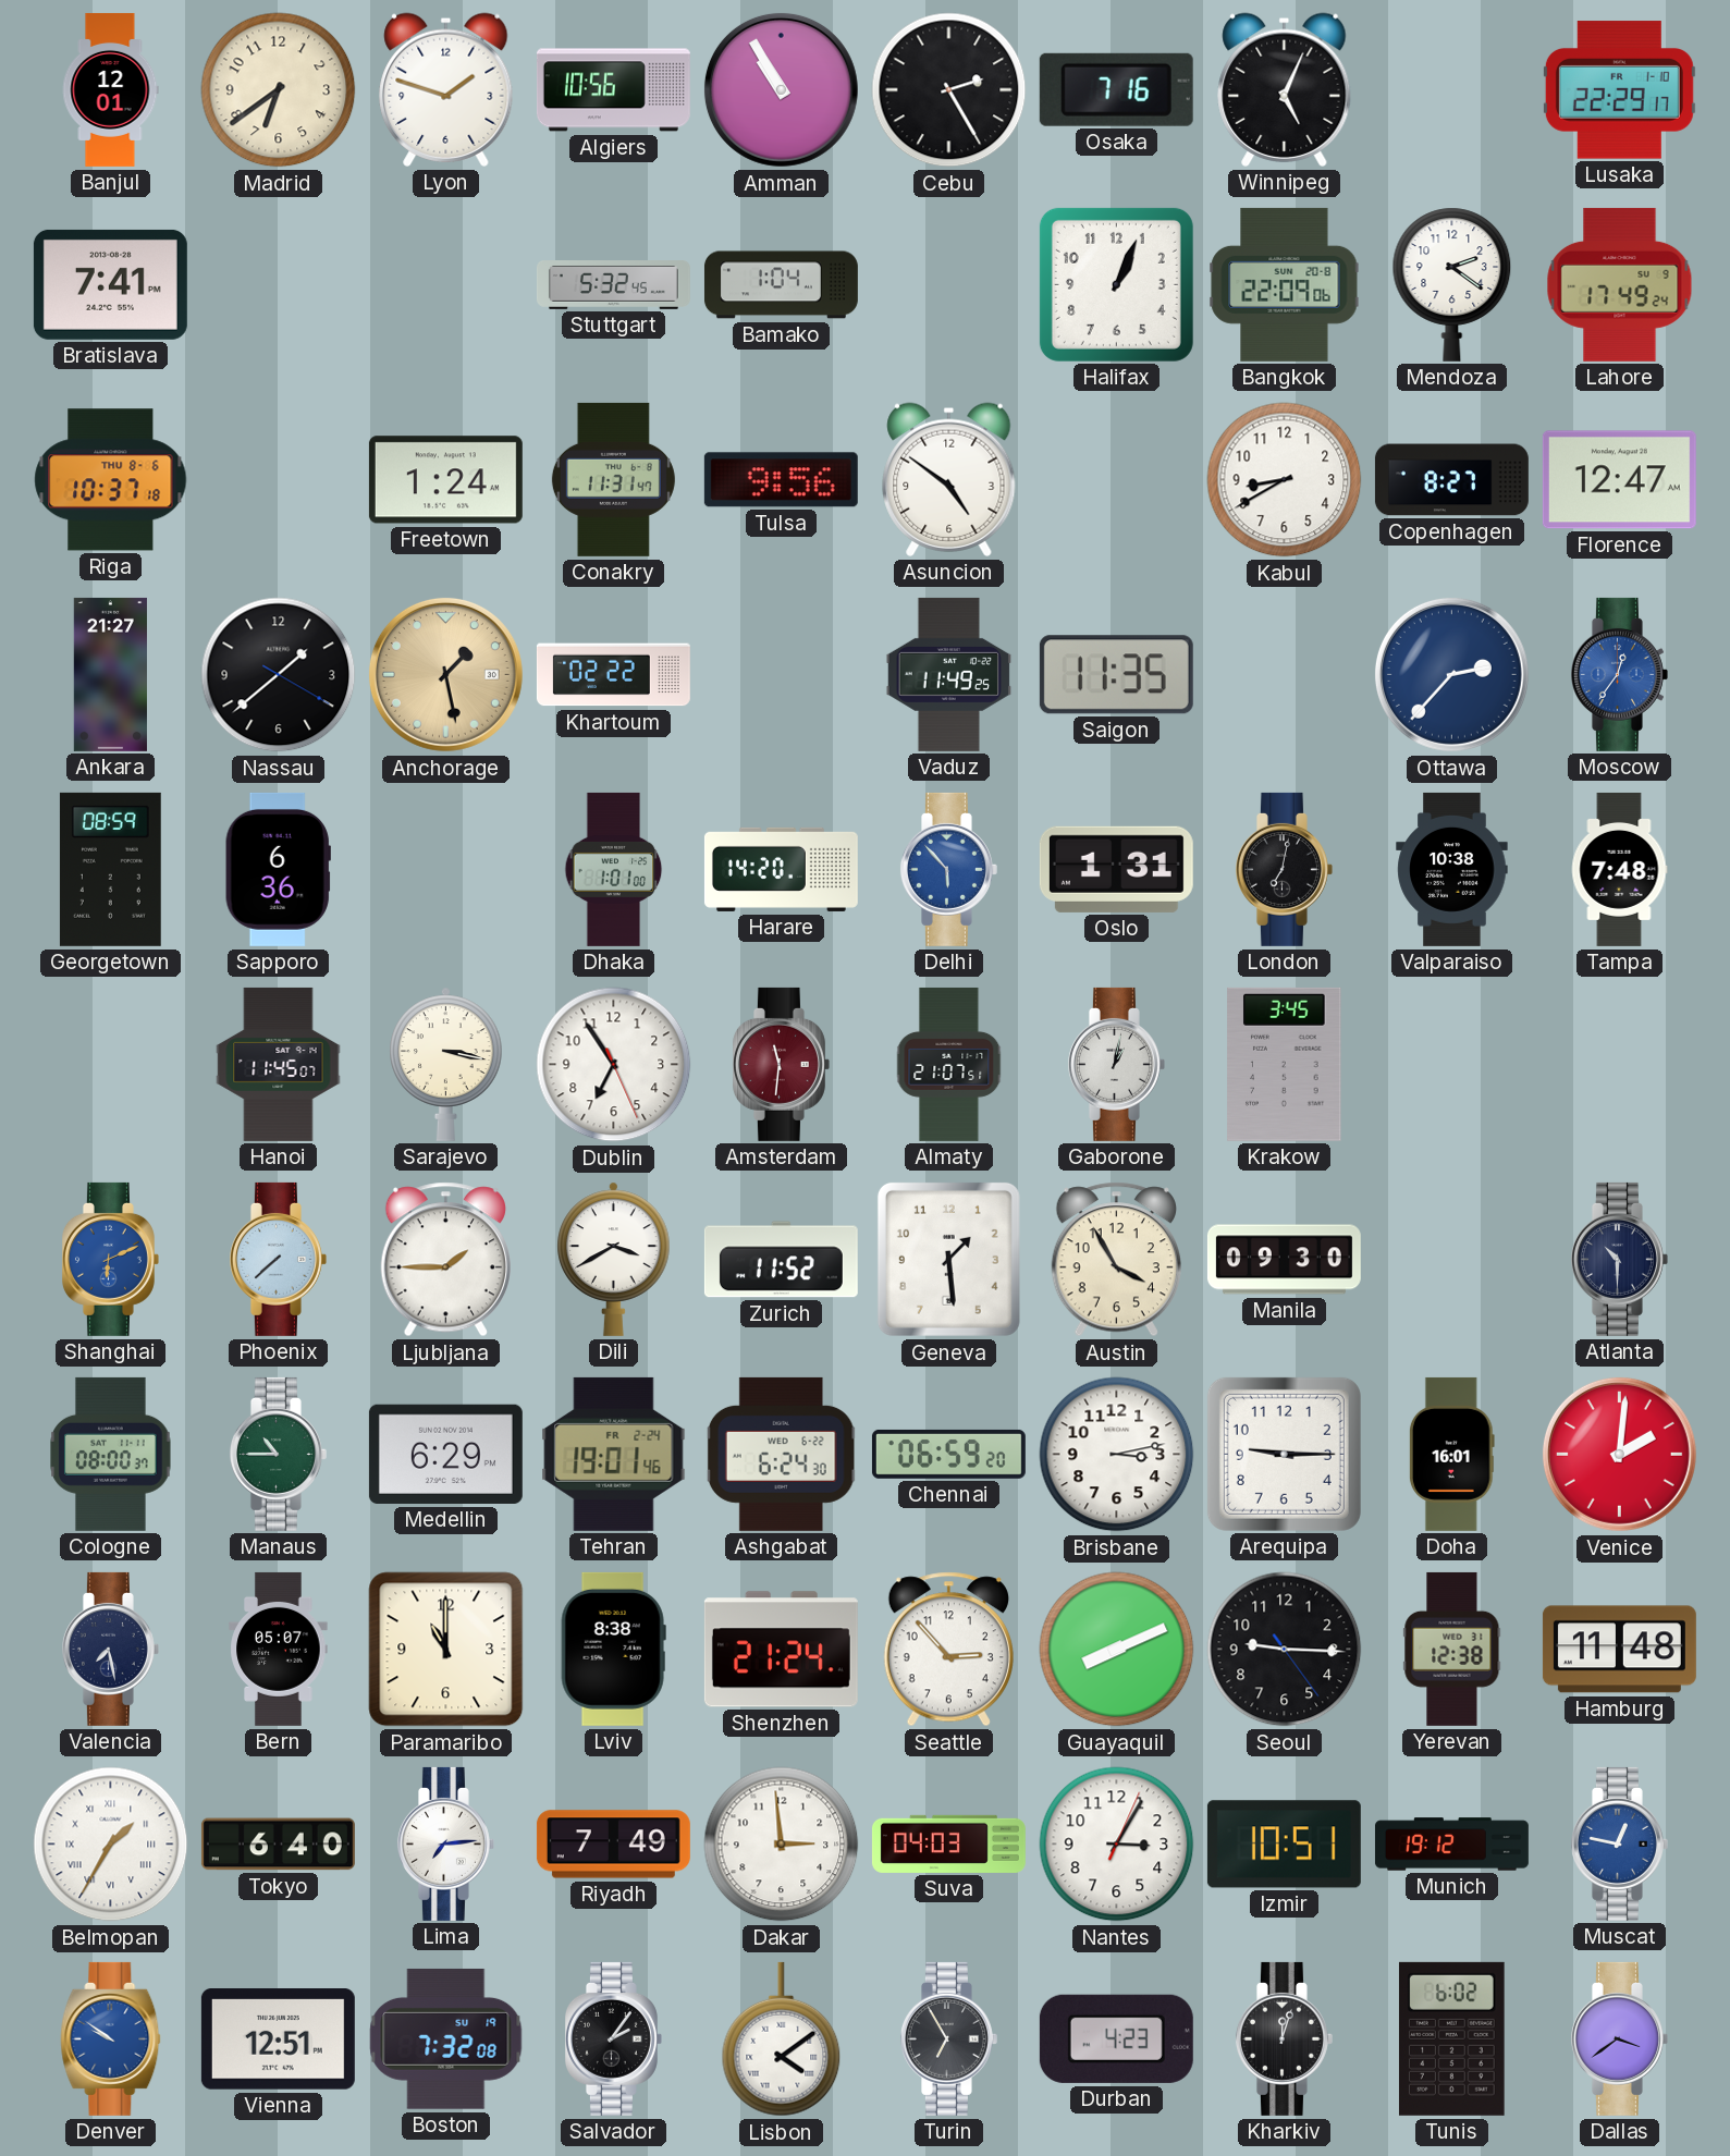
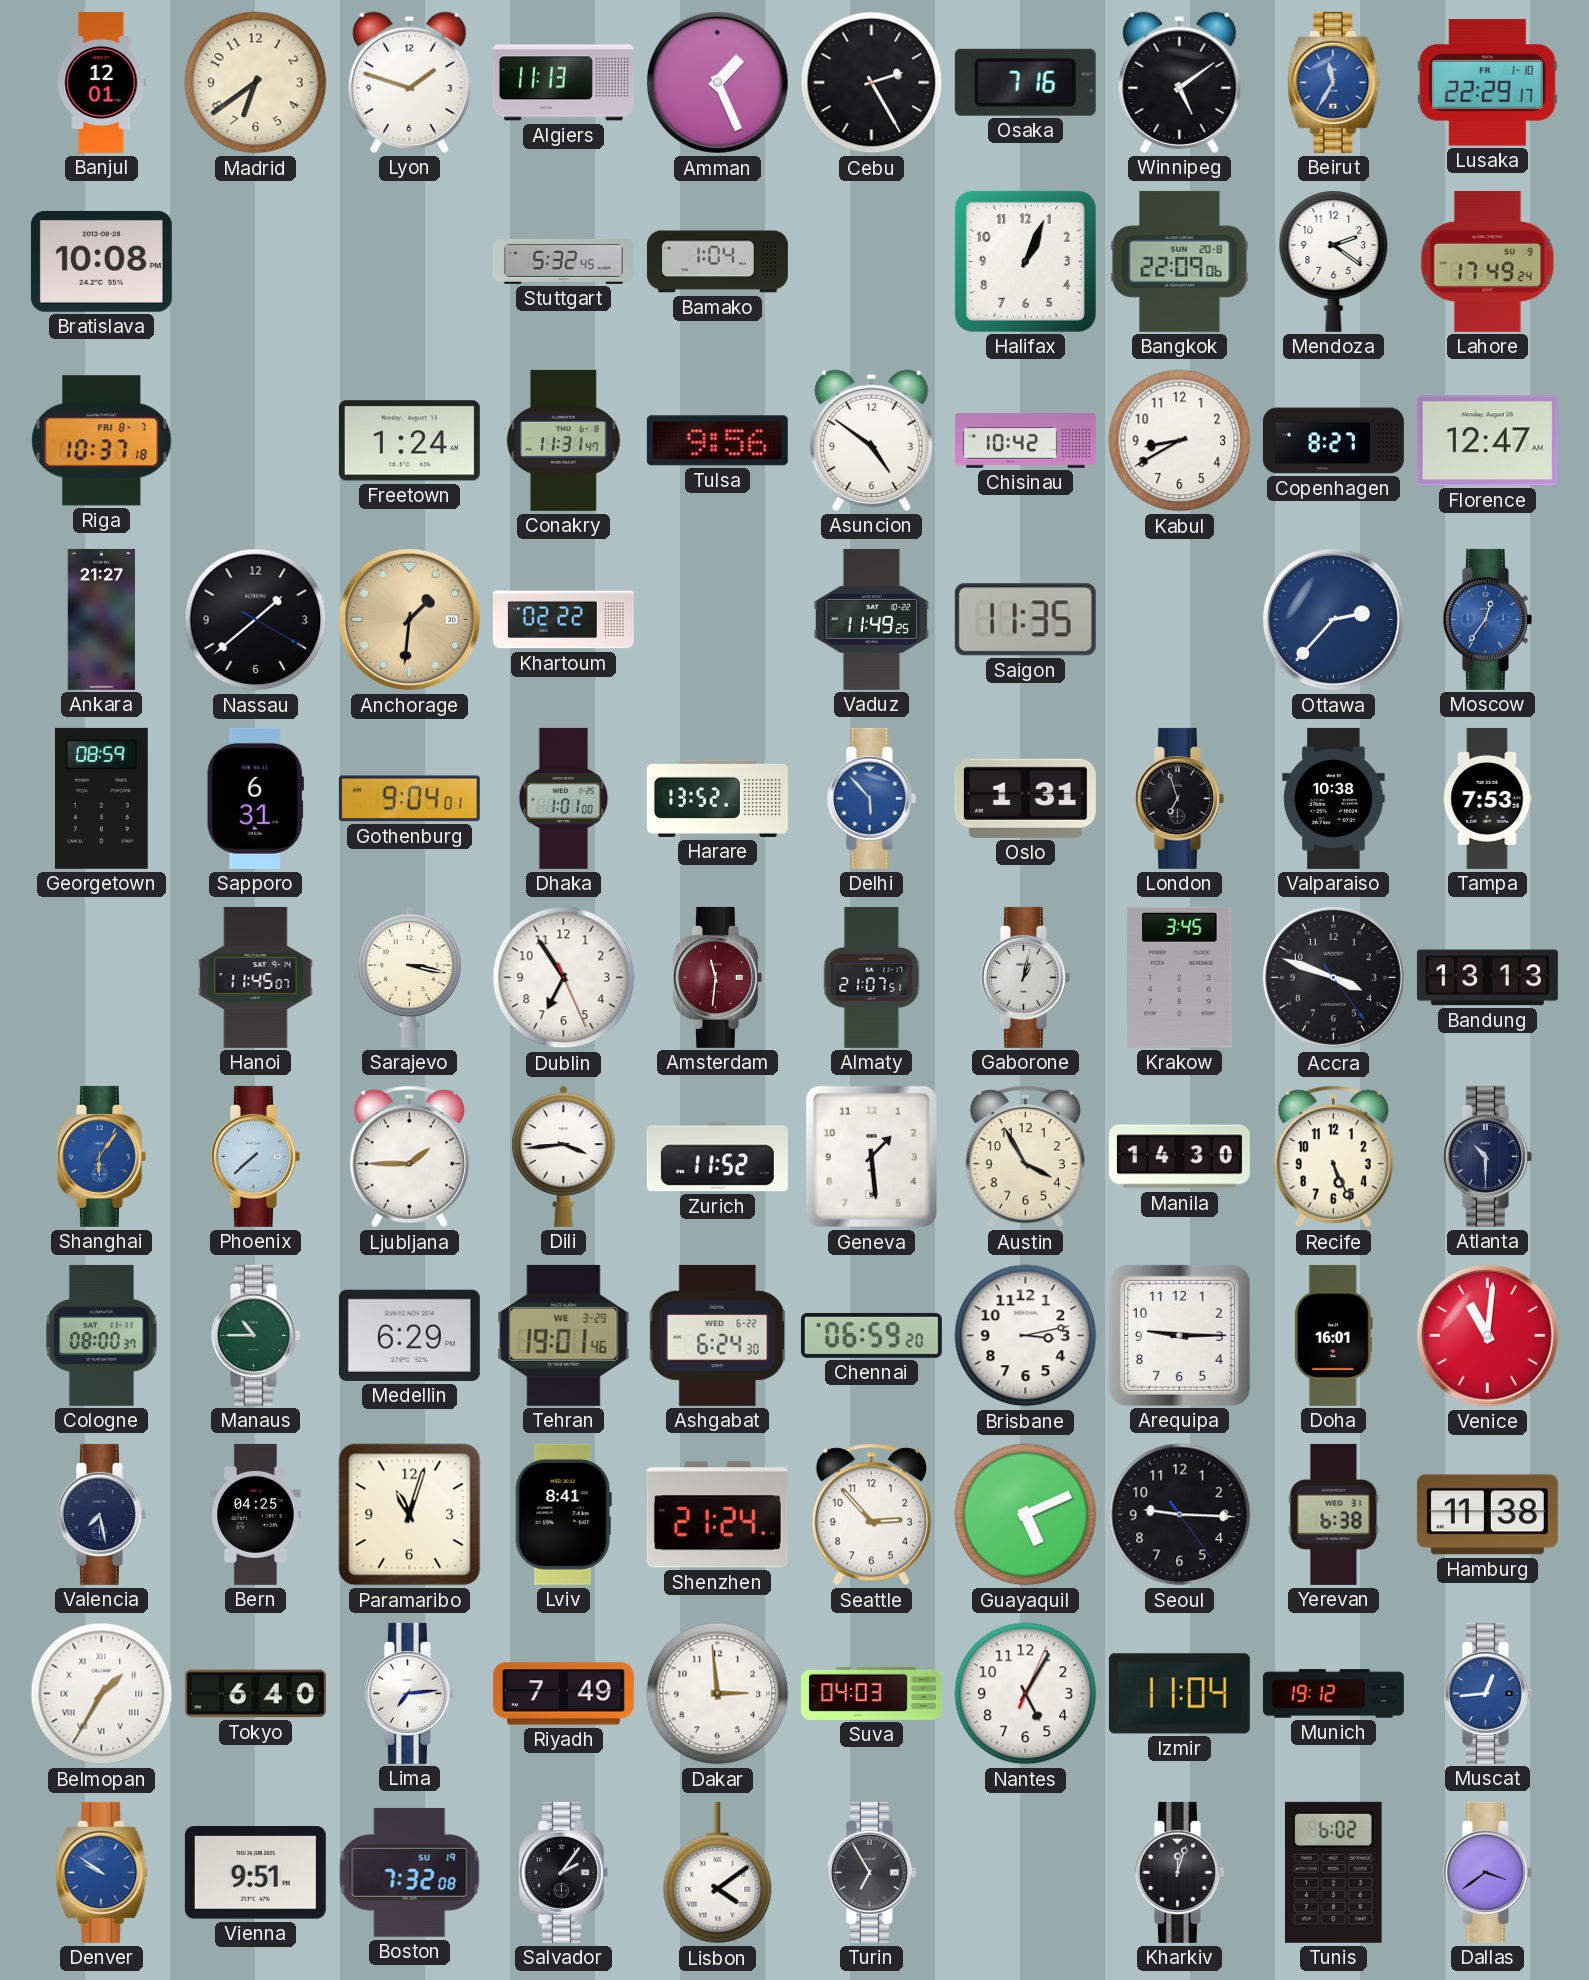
Algiers: 10:56 -> 11:13 (563, 83)
Amman: 10:55 -> 1:26 (717, 82)
Winnipeg: 5:04 -> 5:09 (1180, 82)
Beirut: none -> 11:35 (1334, 82)
Bratislava: 7:41 -> 10:08 (101, 261)
Riga date: THU 8-6 -> FRI 8-7 (102, 441)
Chisinau: none -> 10:42 (1025, 441)
Anchorage: 1:28 -> 1:31 (409, 619)
Sapporo: 6:36 -> 6:31 (255, 798)
Gothenburg: none -> 9:04 (409, 799)
Harare: 14:20 -> 13:52 (717, 798)
London: 7:02 -> 6:57 (1179, 798)
Tampa: 7:48 -> 7:53 (1487, 798)
Accra: none -> 3:48 (1333, 977)
Bandung: none -> 13:13 (1487, 978)
Shanghai: 6:11 -> 6:06 (101, 1156)
Dili: 3:40 -> 3:44 (564, 1156)
Manila: 09:30 -> 14:30 (1179, 1157)
Recife: none -> 5:26 (1333, 1157)
Tehran date: FR 2-24 -> WE 3-29 (564, 1335)
Venice: 2:01 -> 11:01 (1487, 1335)
Bern: 05:07 -> 04:25 (256, 1514)
Paramaribo: 11:00 -> 11:03 (410, 1515)
Lviv: 8:38 -> 8:41 (563, 1514)
Guayaquil: 8:11 -> 5:11 (1026, 1515)
Yerevan: 12:38 -> 6:38 (1334, 1514)
Hamburg: 11:48 -> 11:38 (1487, 1515)
Nantes: 3:05 -> 5:05 (1026, 1694)
Izmir: 10:51 -> 11:04 (1179, 1694)
Muscat: 12:47 -> 12:44 (1487, 1693)
Vienna: 12:51 -> 9:51 (255, 1873)
Durban: 4:23 -> none (1116, 2038)
